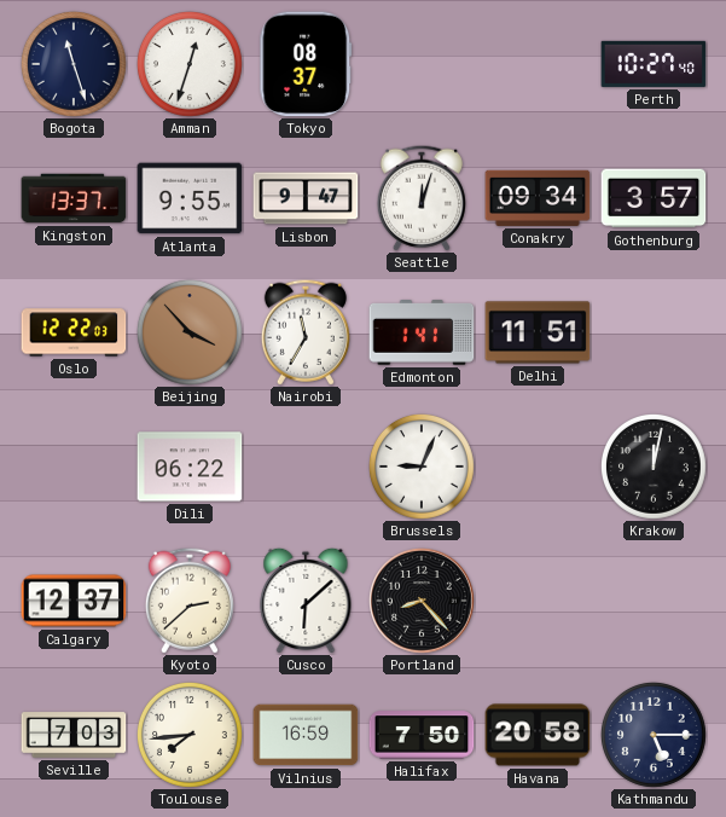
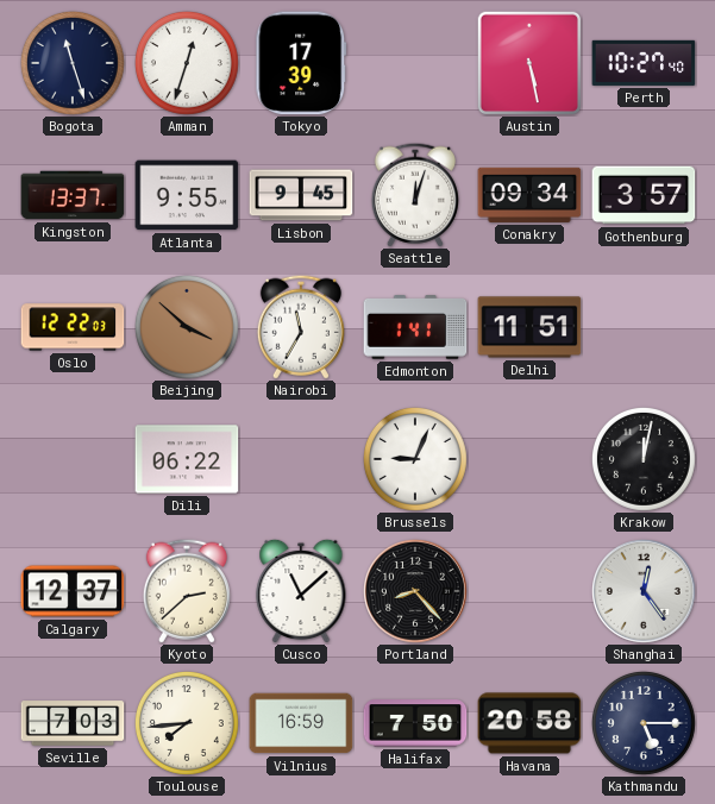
Tokyo: 08:37 -> 17:39 (301, 63)
Austin: none -> 5:28 (529, 63)
Lisbon: 9:47 -> 9:45 (301, 195)
Beijing: 3:53 -> 3:52 (187, 327)
Cusco: 6:08 -> 11:08 (301, 591)
Shanghai: none -> 12:24 (645, 592)
